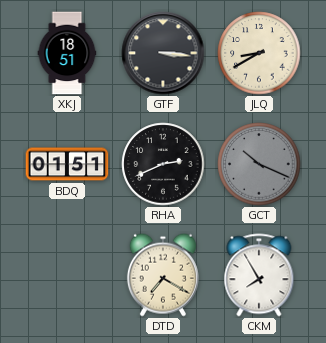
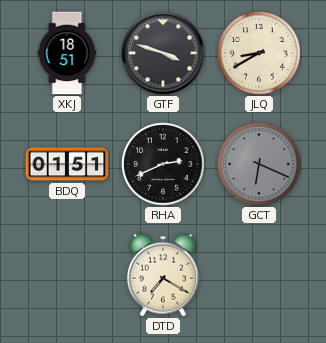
GTF: 3:16 -> 3:48 (163, 53)
GCT: 10:19 -> 6:19 (259, 164)
CKM: 7:55 -> none (259, 275)
